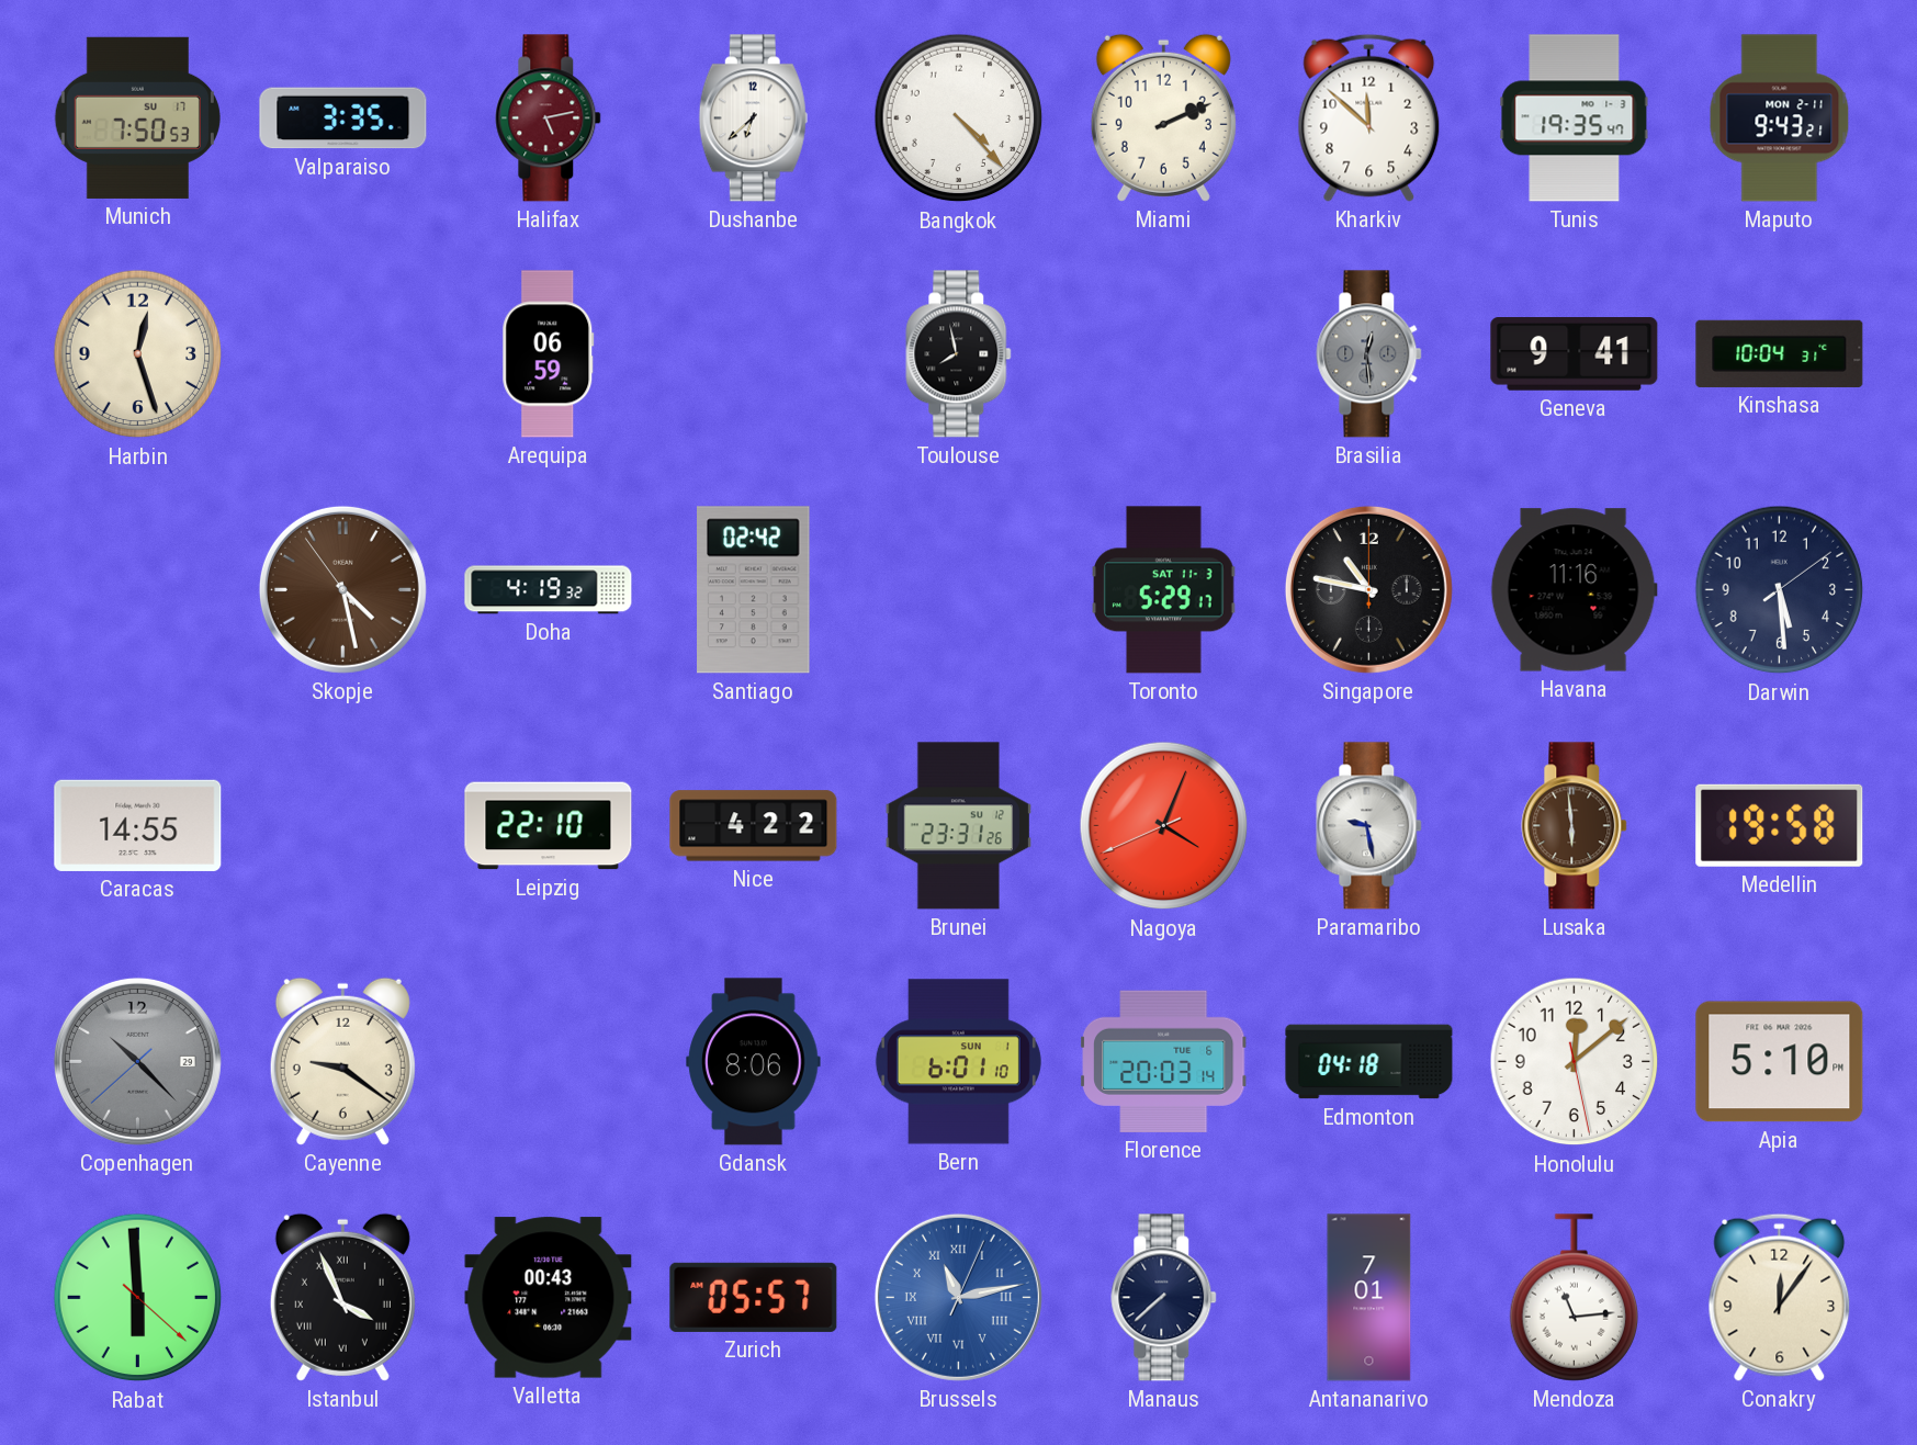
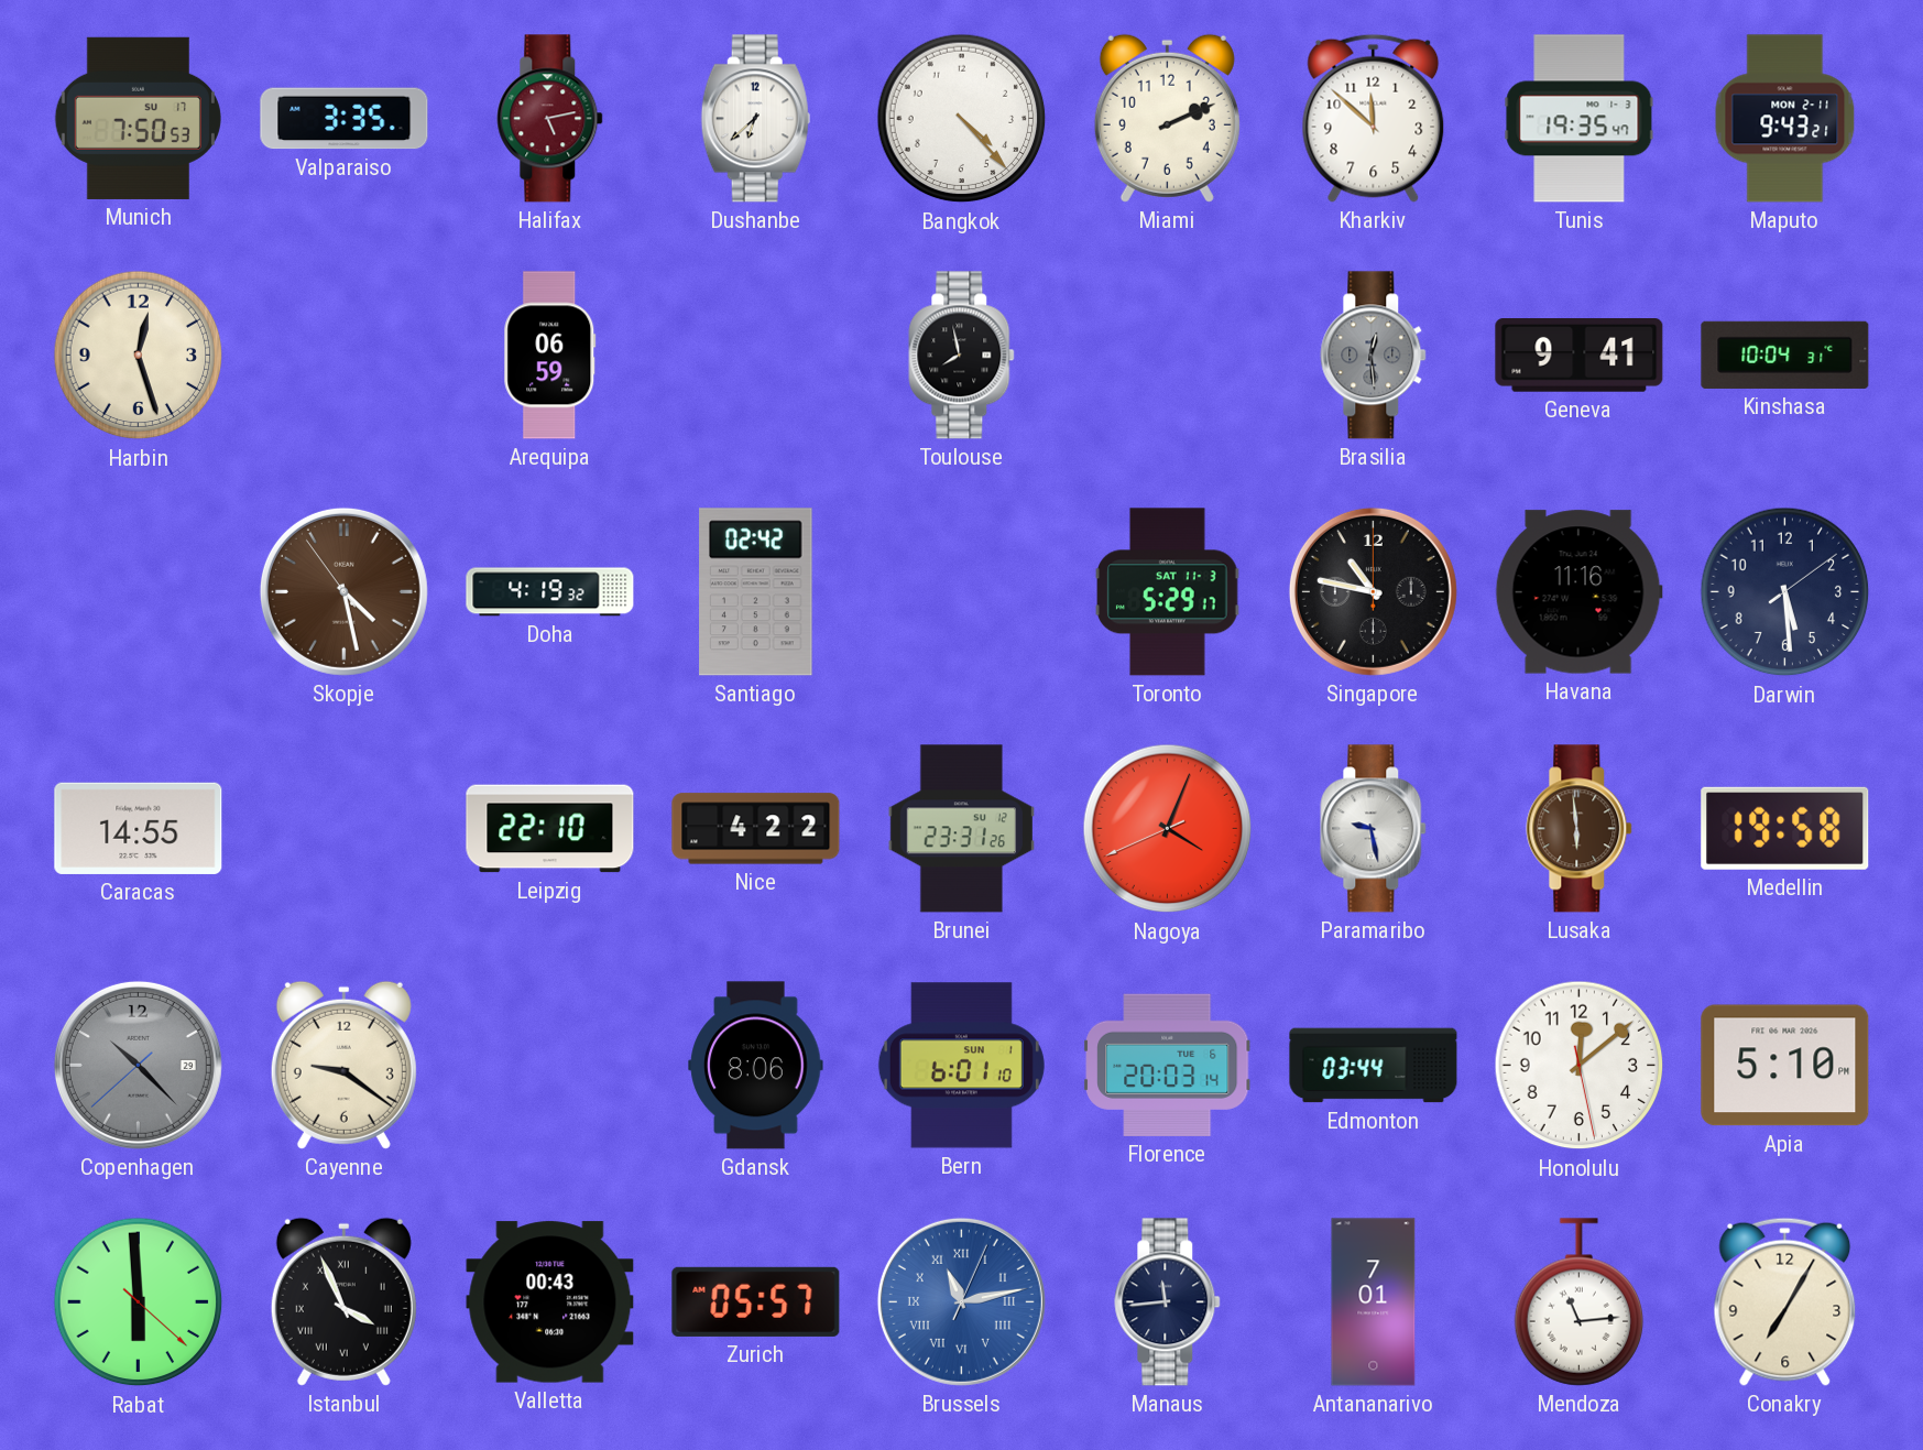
Edmonton: 04:18 -> 03:44 (1374, 1066)
Manaus: 7:38 -> 11:44 (1168, 1302)
Conakry: 12:06 -> 7:05 (1785, 1301)
